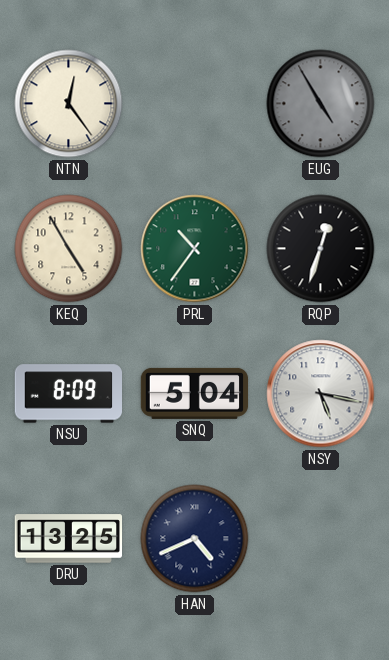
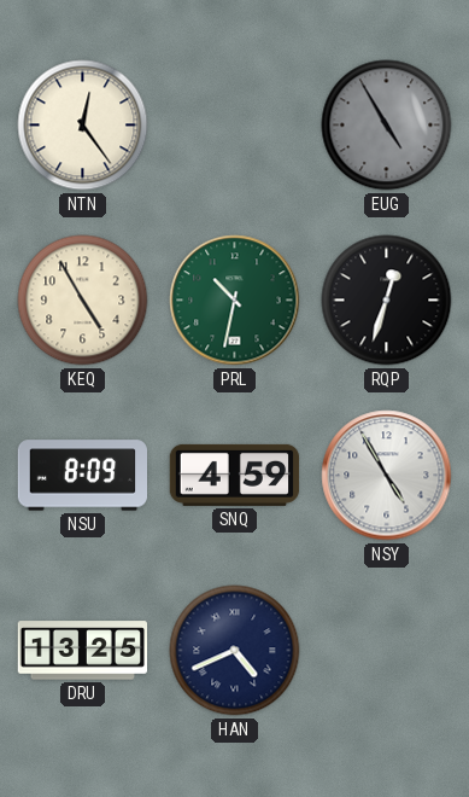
PRL: 10:36 -> 10:32 (235, 301)
SNQ: 5:04 -> 4:59 (235, 475)
NSY: 5:17 -> 4:55 (387, 476)
